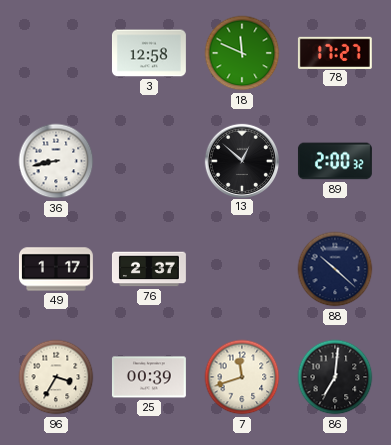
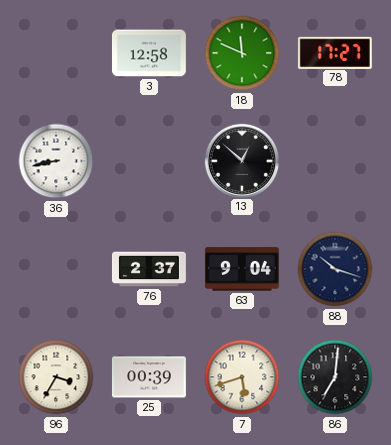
89: 2:00 -> none (335, 161)
49: 1:17 -> none (56, 269)
63: none -> 9:04 (242, 269)
88: 10:22 -> 10:18 (335, 269)
7: 11:42 -> 5:42 (242, 377)
